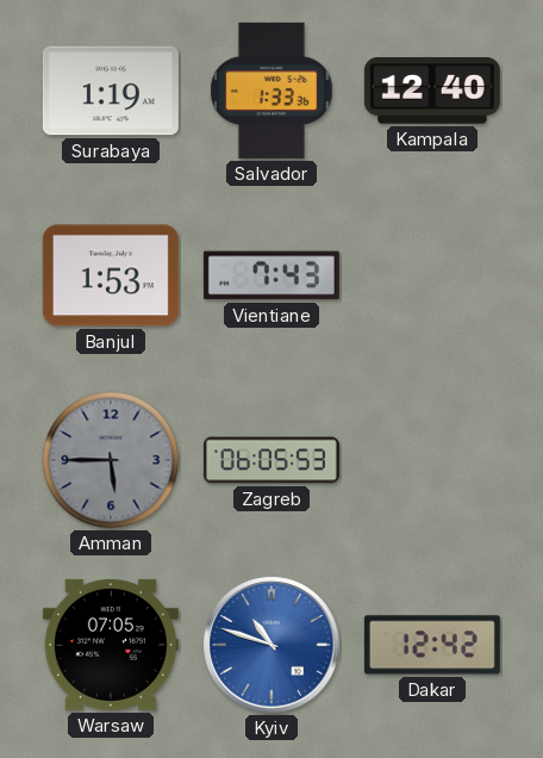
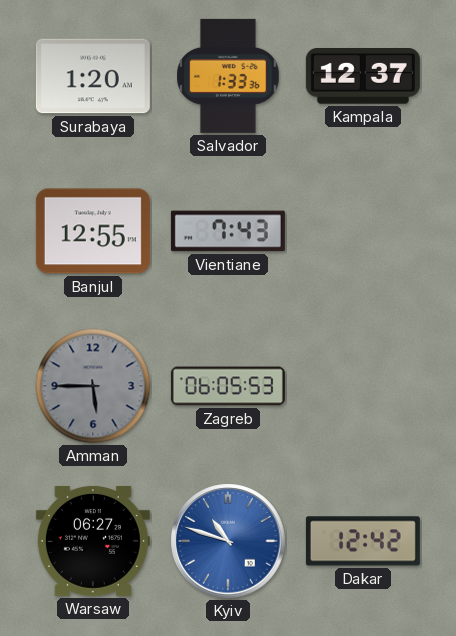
Surabaya: 1:19 -> 1:20 (93, 76)
Kampala: 12:40 -> 12:37 (363, 77)
Banjul: 1:53 -> 12:55 (93, 231)
Warsaw: 07:05 -> 06:27 (93, 541)
